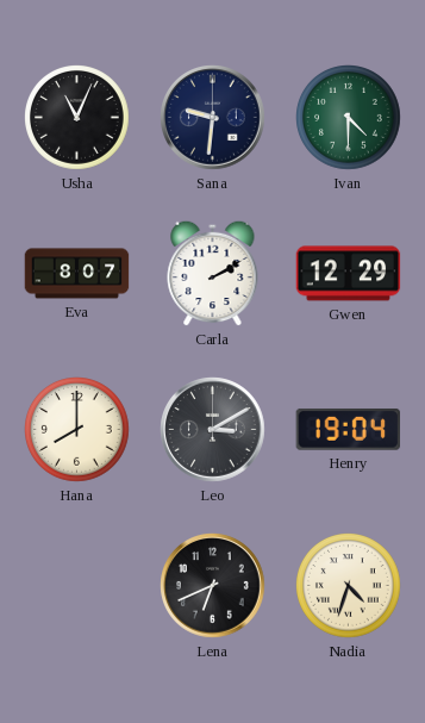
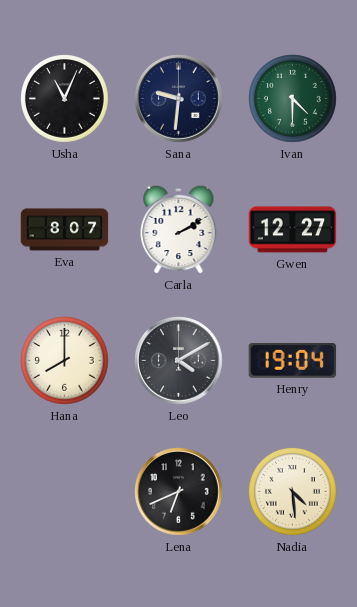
Gwen: 12:29 -> 12:27 (293, 230)
Leo: 3:10 -> 4:10 (179, 361)
Nadia: 4:33 -> 4:29 (293, 492)
